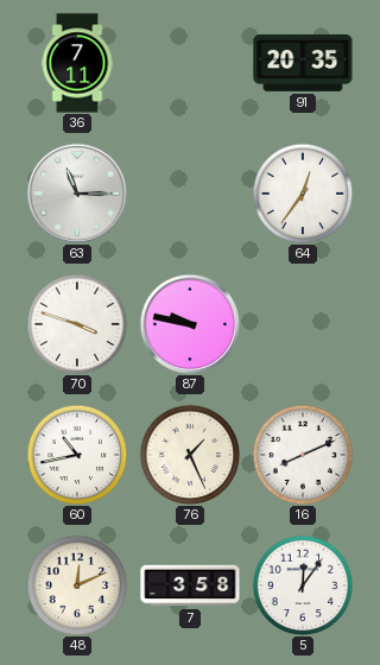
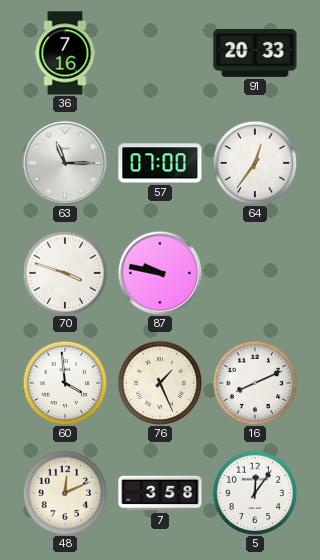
36: 7:11 -> 7:16 (65, 53)
91: 20:35 -> 20:33 (255, 53)
57: none -> 07:00 (160, 163)
60: 10:43 -> 3:59 (65, 383)
